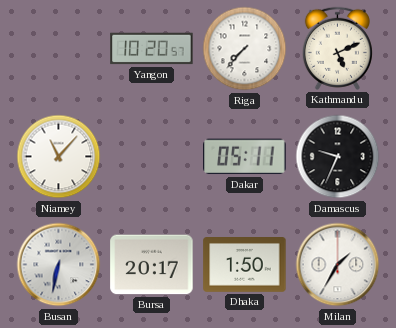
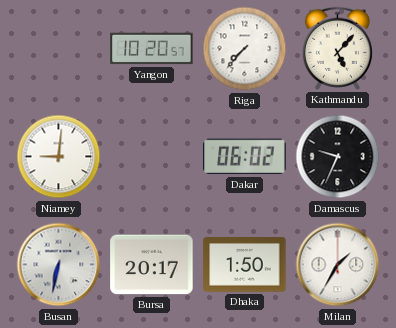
Kathmandu: 5:11 -> 5:07 (337, 48)
Niamey: 11:07 -> 9:01 (59, 157)
Dakar: 05:11 -> 06:02 (245, 157)
